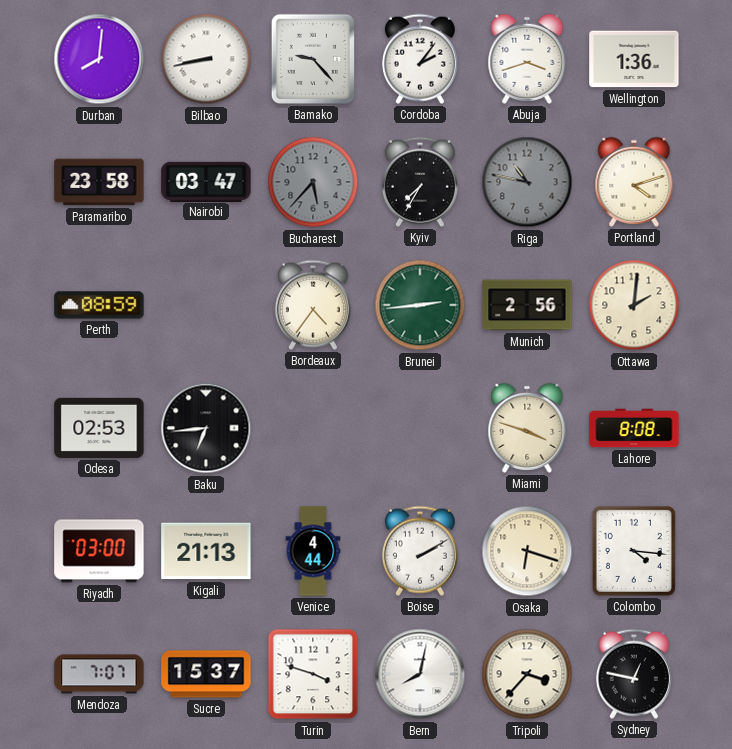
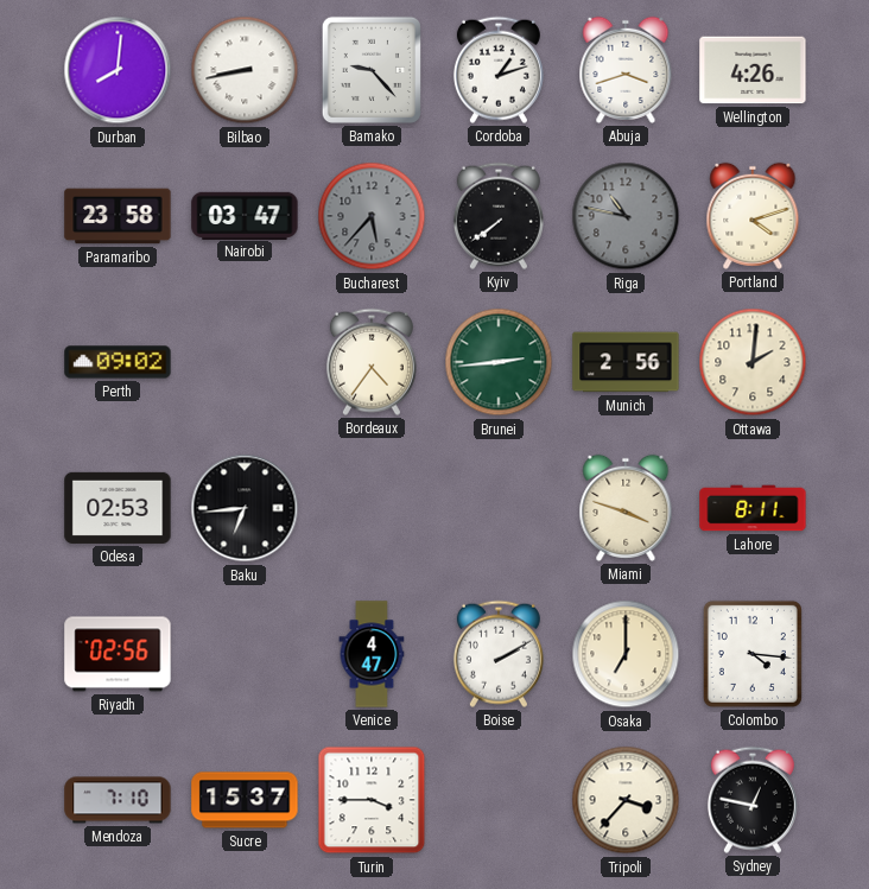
Cordoba: 2:06 -> 1:12 (499, 70)
Wellington: 1:36 -> 4:26 (753, 70)
Kyiv: 7:35 -> 7:39 (499, 216)
Perth: 08:59 -> 09:02 (118, 362)
Lahore: 8:08 -> 8:11 (753, 508)
Riyadh: 03:00 -> 02:56 (118, 654)
Kigali: 21:13 -> none (206, 551)
Venice: 4:44 -> 4:47 (372, 654)
Osaka: 6:18 -> 7:00 (626, 654)
Mendoza: 7:07 -> 7:10 (118, 800)
Turin: 3:48 -> 3:45 (372, 800)
Bern: 8:02 -> none (420, 674)
